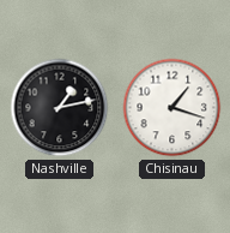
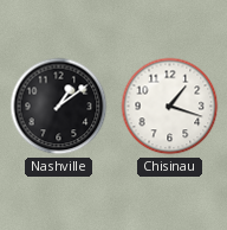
Nashville: 1:13 -> 1:09 (59, 107)
